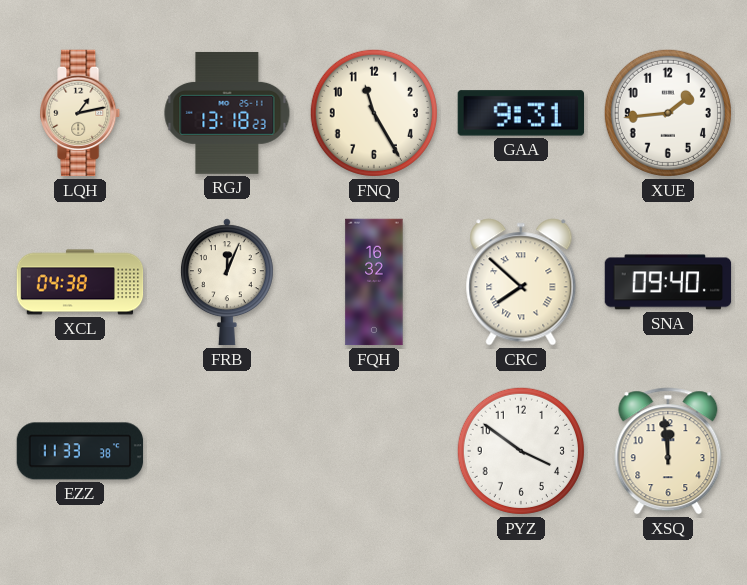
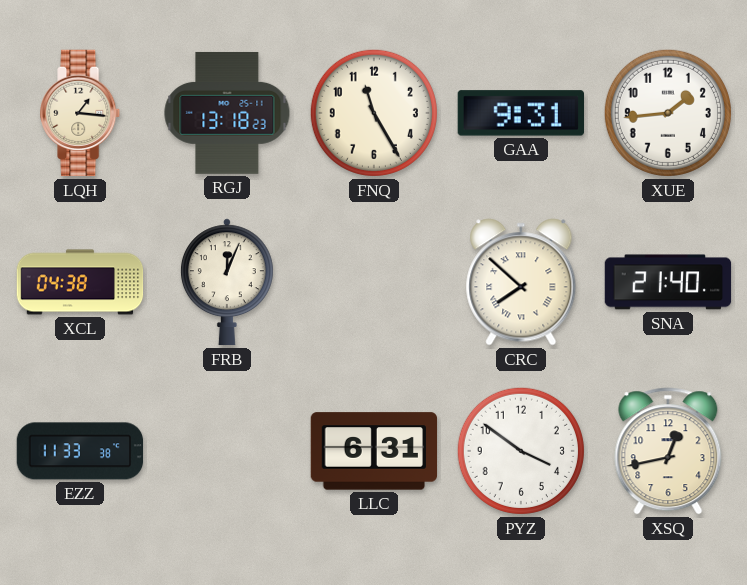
LQH: 1:13 -> 1:16 (81, 113)
FQH: 16:32 -> none (374, 282)
SNA: 09:40 -> 21:40 (668, 282)
LLC: none -> 6:31 (374, 451)
XSQ: 11:59 -> 12:43 (668, 451)
